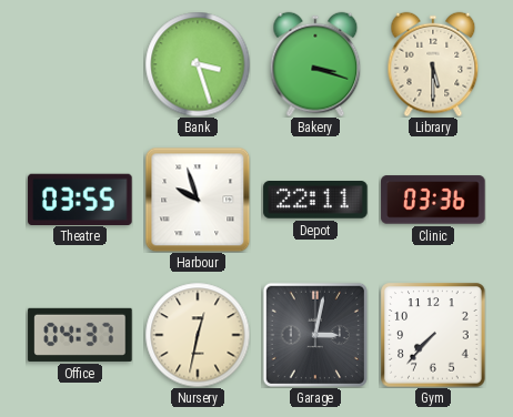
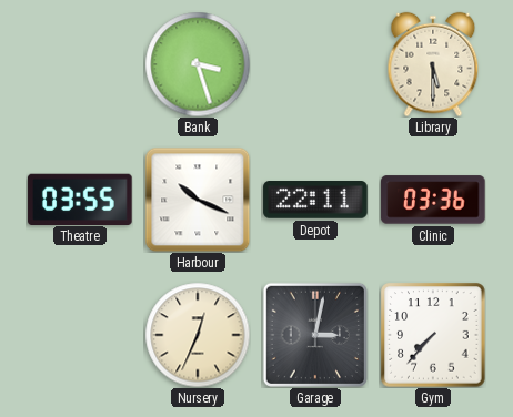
Bakery: 3:18 -> none (315, 64)
Harbour: 9:57 -> 10:19 (198, 200)
Office: 04:37 -> none (80, 335)
Nursery: 12:32 -> 12:34 (198, 335)
